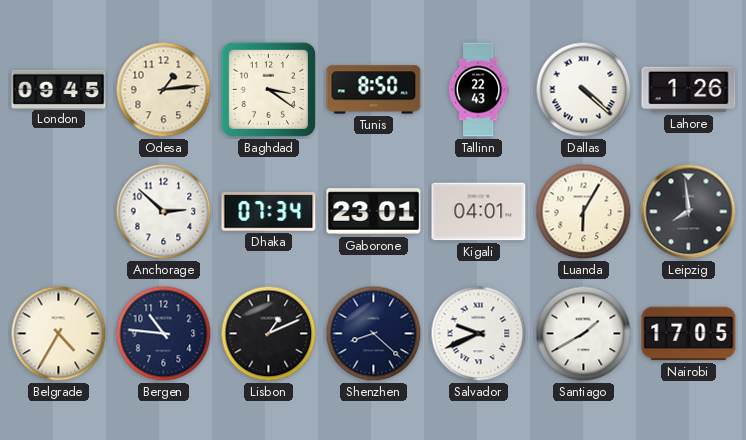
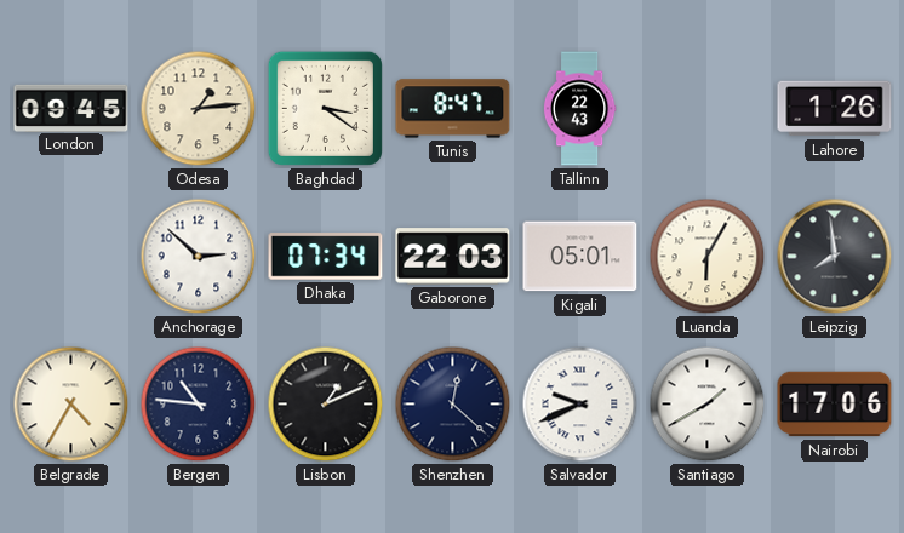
Tunis: 8:50 -> 8:47 (453, 109)
Dallas: 4:22 -> none (584, 90)
Gaborone: 23:01 -> 22:03 (453, 257)
Kigali: 04:01 -> 05:01 (580, 257)
Shenzhen: 8:22 -> 12:22 (453, 405)
Nairobi: 17:05 -> 17:06 (835, 405)
